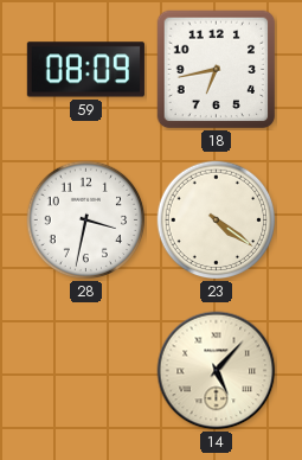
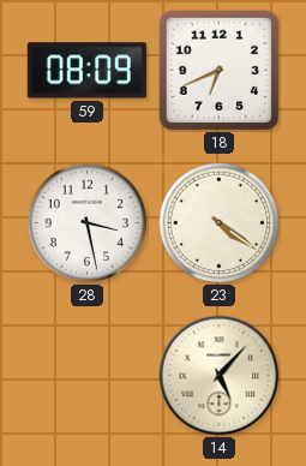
18: 6:43 -> 6:41 (220, 71)
28: 3:32 -> 3:28 (88, 223)
